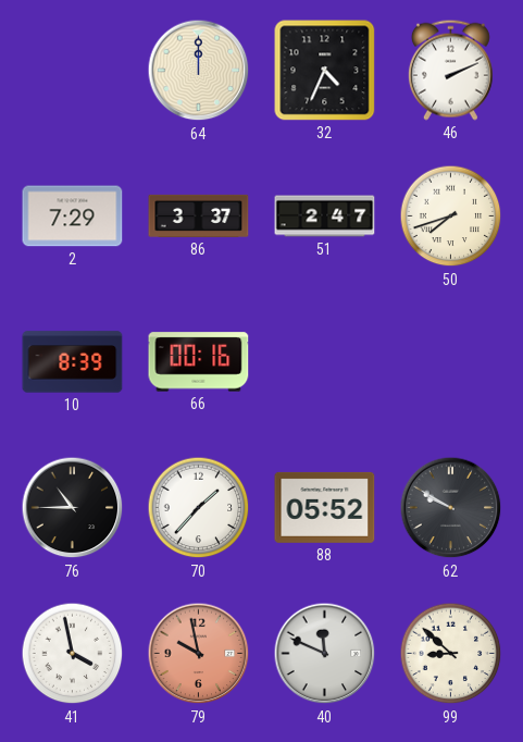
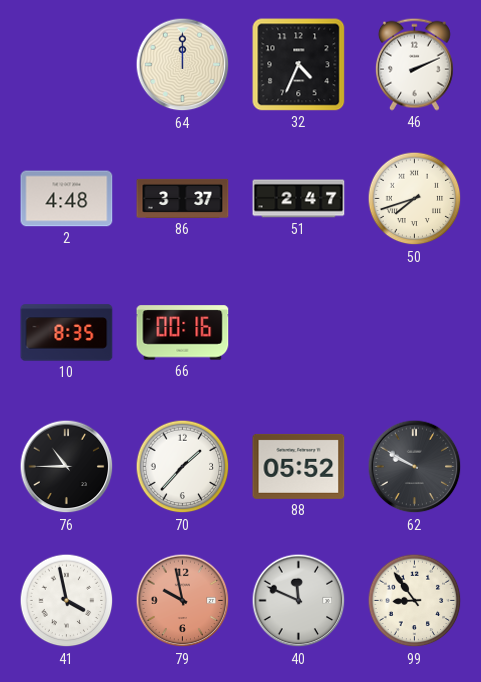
2: 7:29 -> 4:48 (67, 199)
10: 8:39 -> 8:35 (67, 333)
99: 8:52 -> 8:54 (415, 601)
